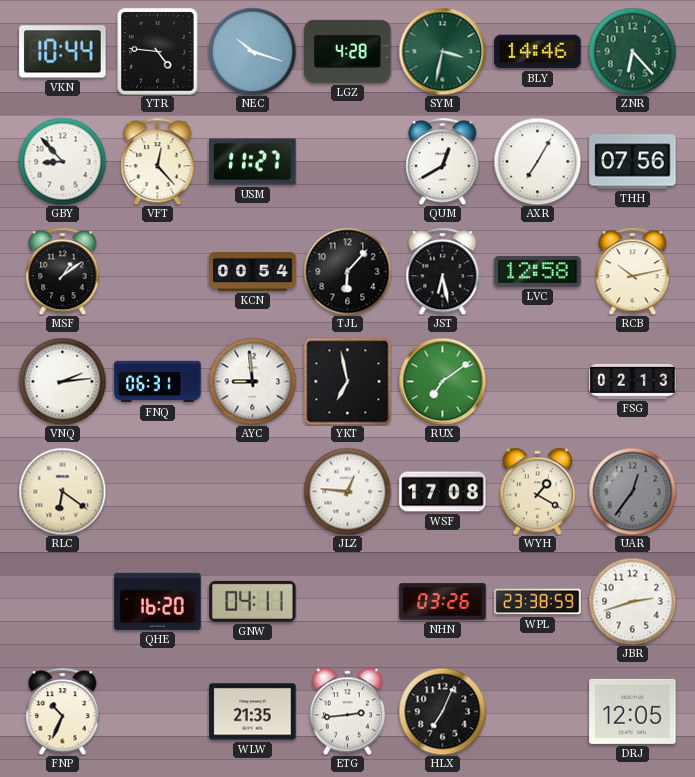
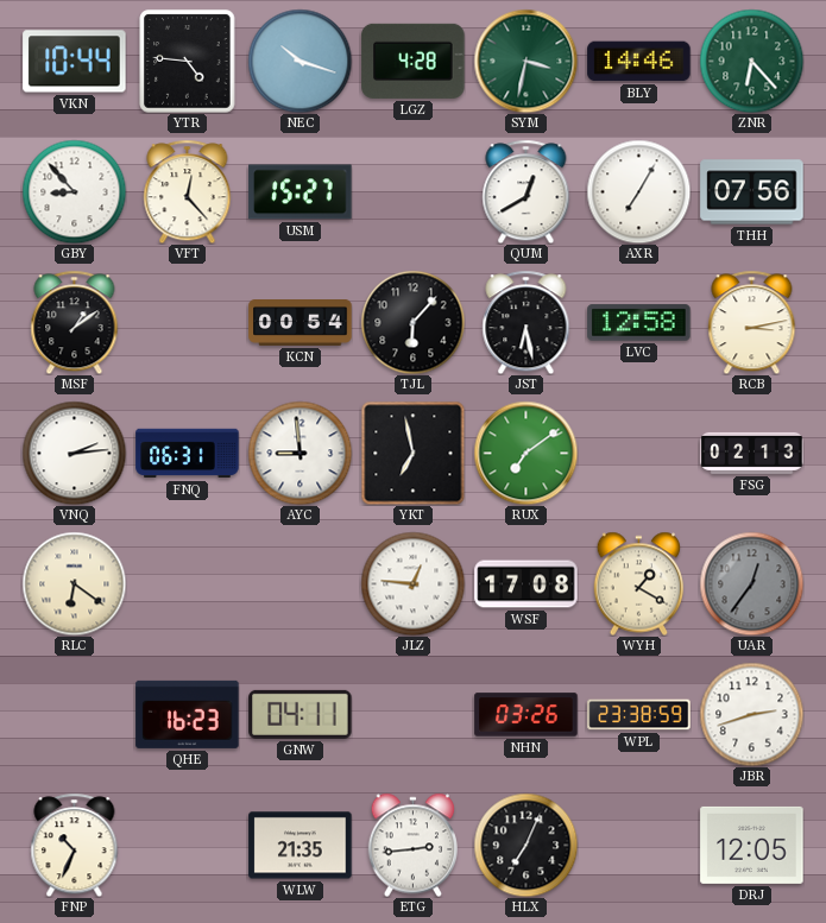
USM: 11:27 -> 15:27 (301, 192)
RCB: 10:13 -> 3:13 (752, 322)
QHE: 16:20 -> 16:23 (188, 714)
